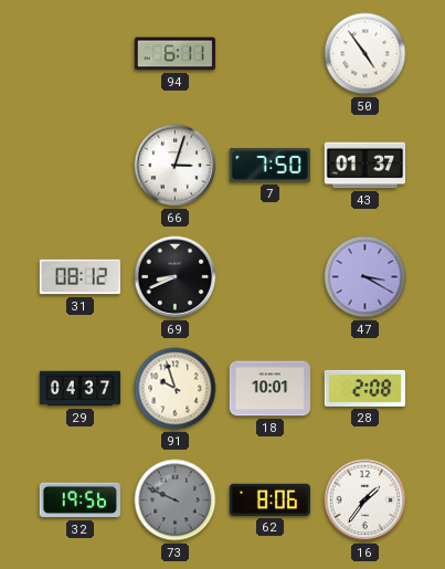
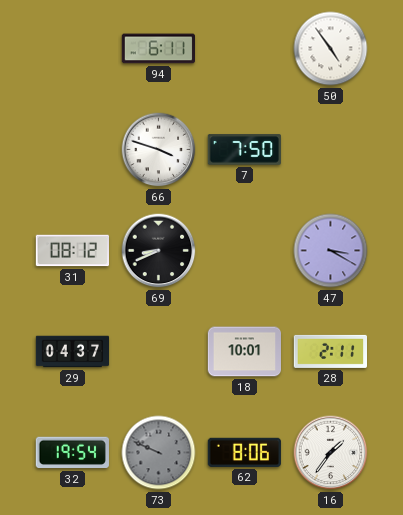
66: 3:03 -> 3:48 (159, 150)
43: 01:37 -> none (364, 166)
91: 9:57 -> none (176, 389)
28: 2:08 -> 2:11 (331, 351)
32: 19:56 -> 19:54 (72, 453)
